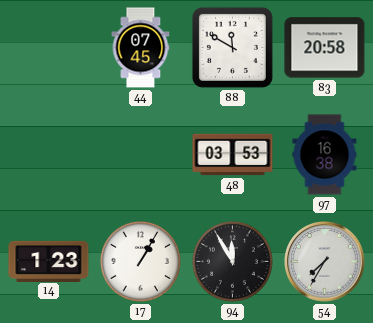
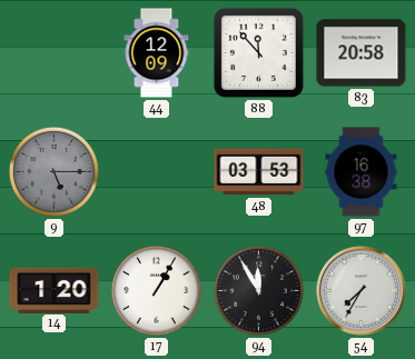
44: 07:45 -> 12:09 (157, 53)
88: 11:50 -> 11:53 (258, 52)
9: none -> 5:15 (53, 171)
14: 1:23 -> 1:20 (55, 290)
